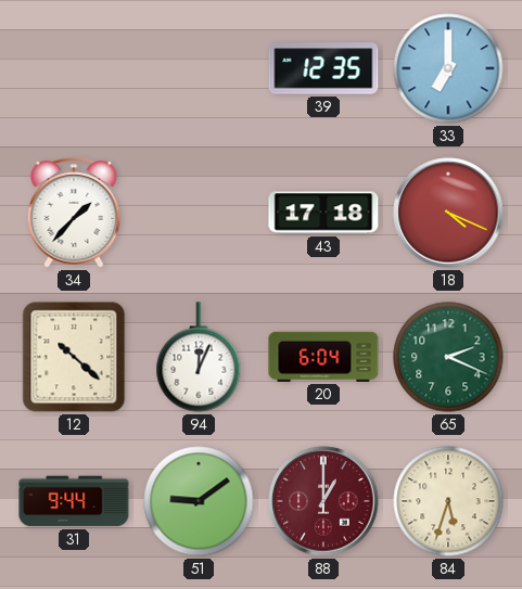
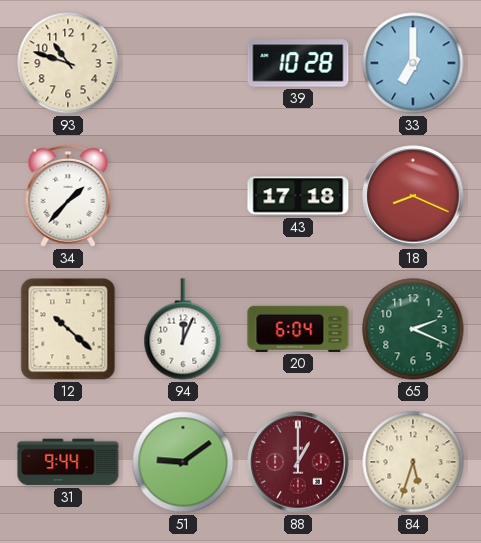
93: none -> 10:48 (68, 63)
39: 12:35 -> 10:28 (298, 63)
18: 4:19 -> 8:19 (413, 196)
